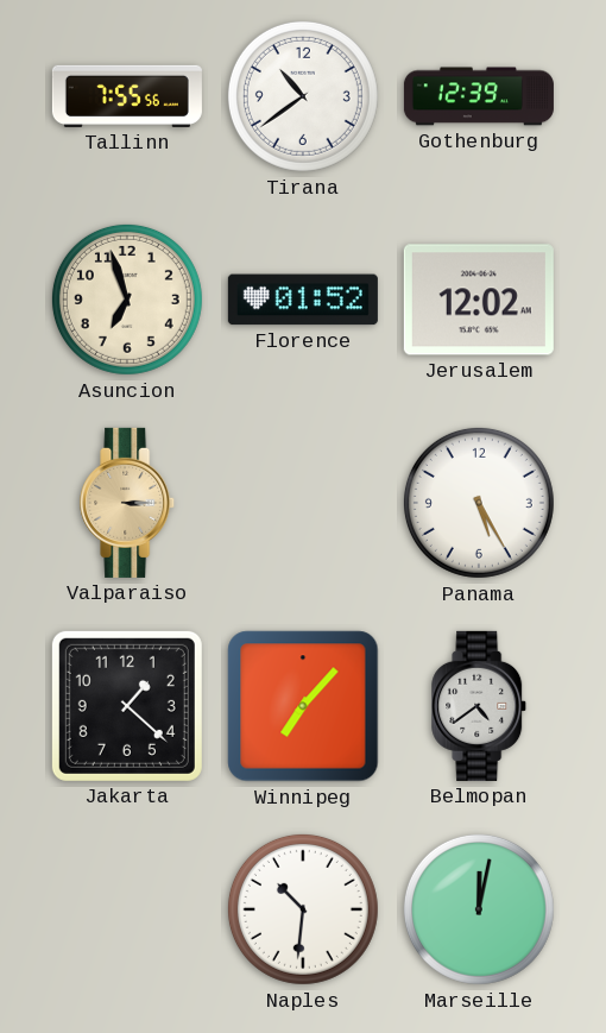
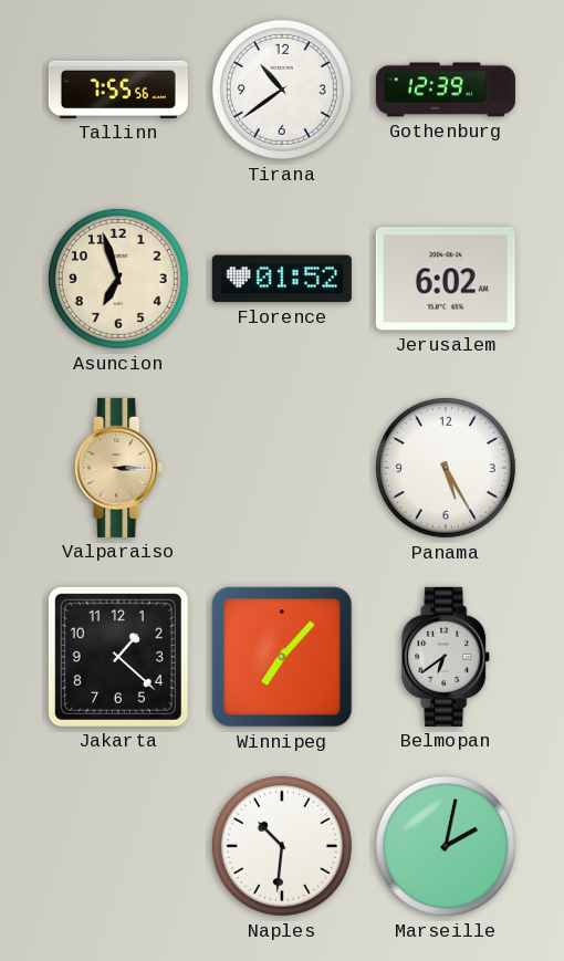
Jerusalem: 12:02 -> 6:02 (446, 279)
Belmopan: 4:39 -> 6:39 (447, 657)
Marseille: 12:02 -> 2:02 (446, 846)
